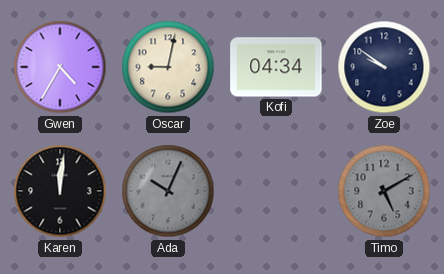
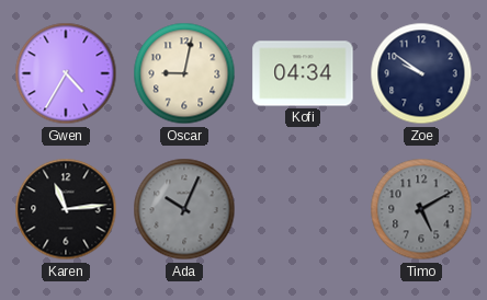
Karen: 12:01 -> 11:14 (66, 209)
